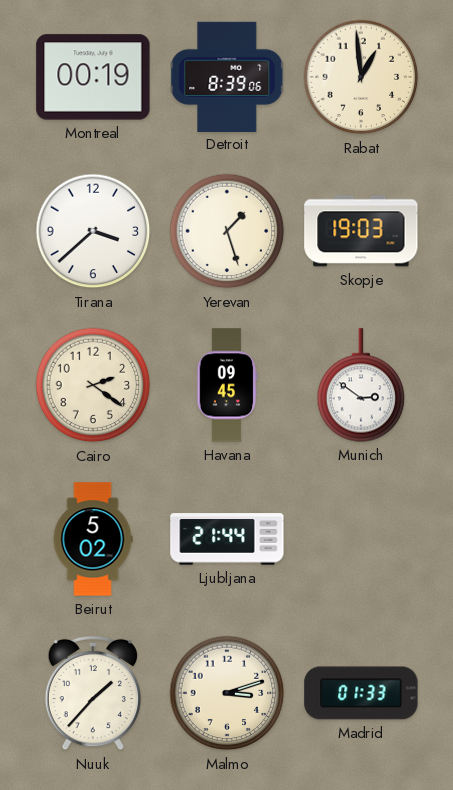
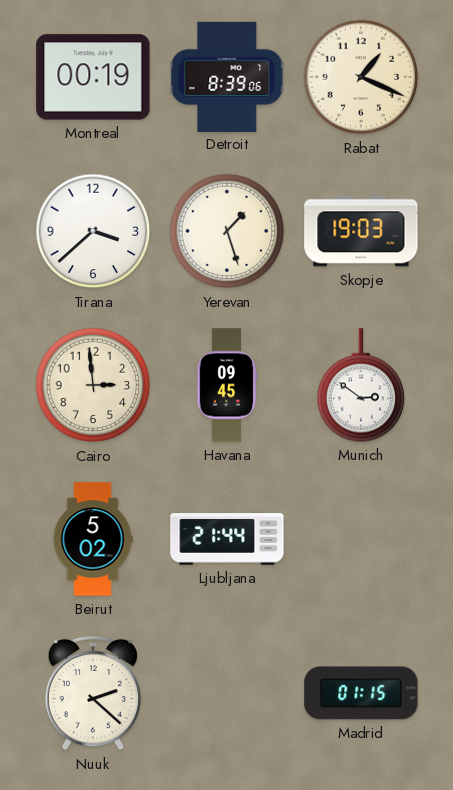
Rabat: 12:59 -> 1:19 (361, 77)
Cairo: 2:21 -> 2:59 (93, 385)
Nuuk: 1:37 -> 2:22 (92, 693)
Malmo: 3:12 -> none (227, 693)
Madrid: 01:33 -> 01:15 (361, 693)
